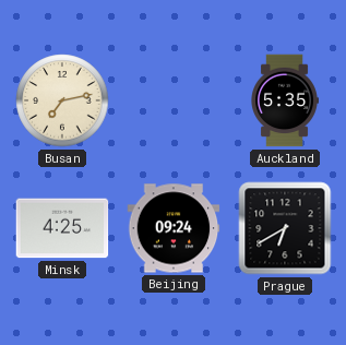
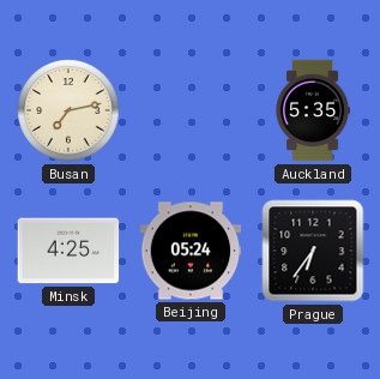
Beijing: 09:24 -> 05:24 (191, 251)
Prague: 6:40 -> 6:36 (313, 251)
